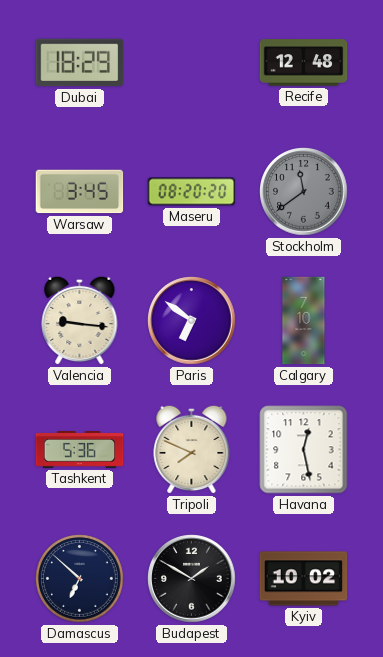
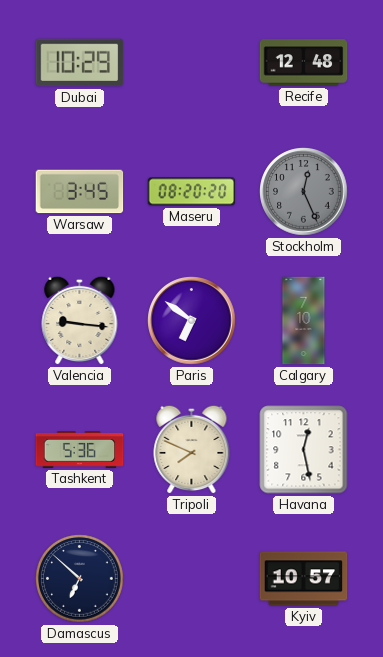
Dubai: 18:29 -> 10:29 (80, 63)
Stockholm: 11:39 -> 12:26 (304, 192)
Budapest: 1:50 -> none (192, 579)
Kyiv: 10:02 -> 10:57 (304, 579)
